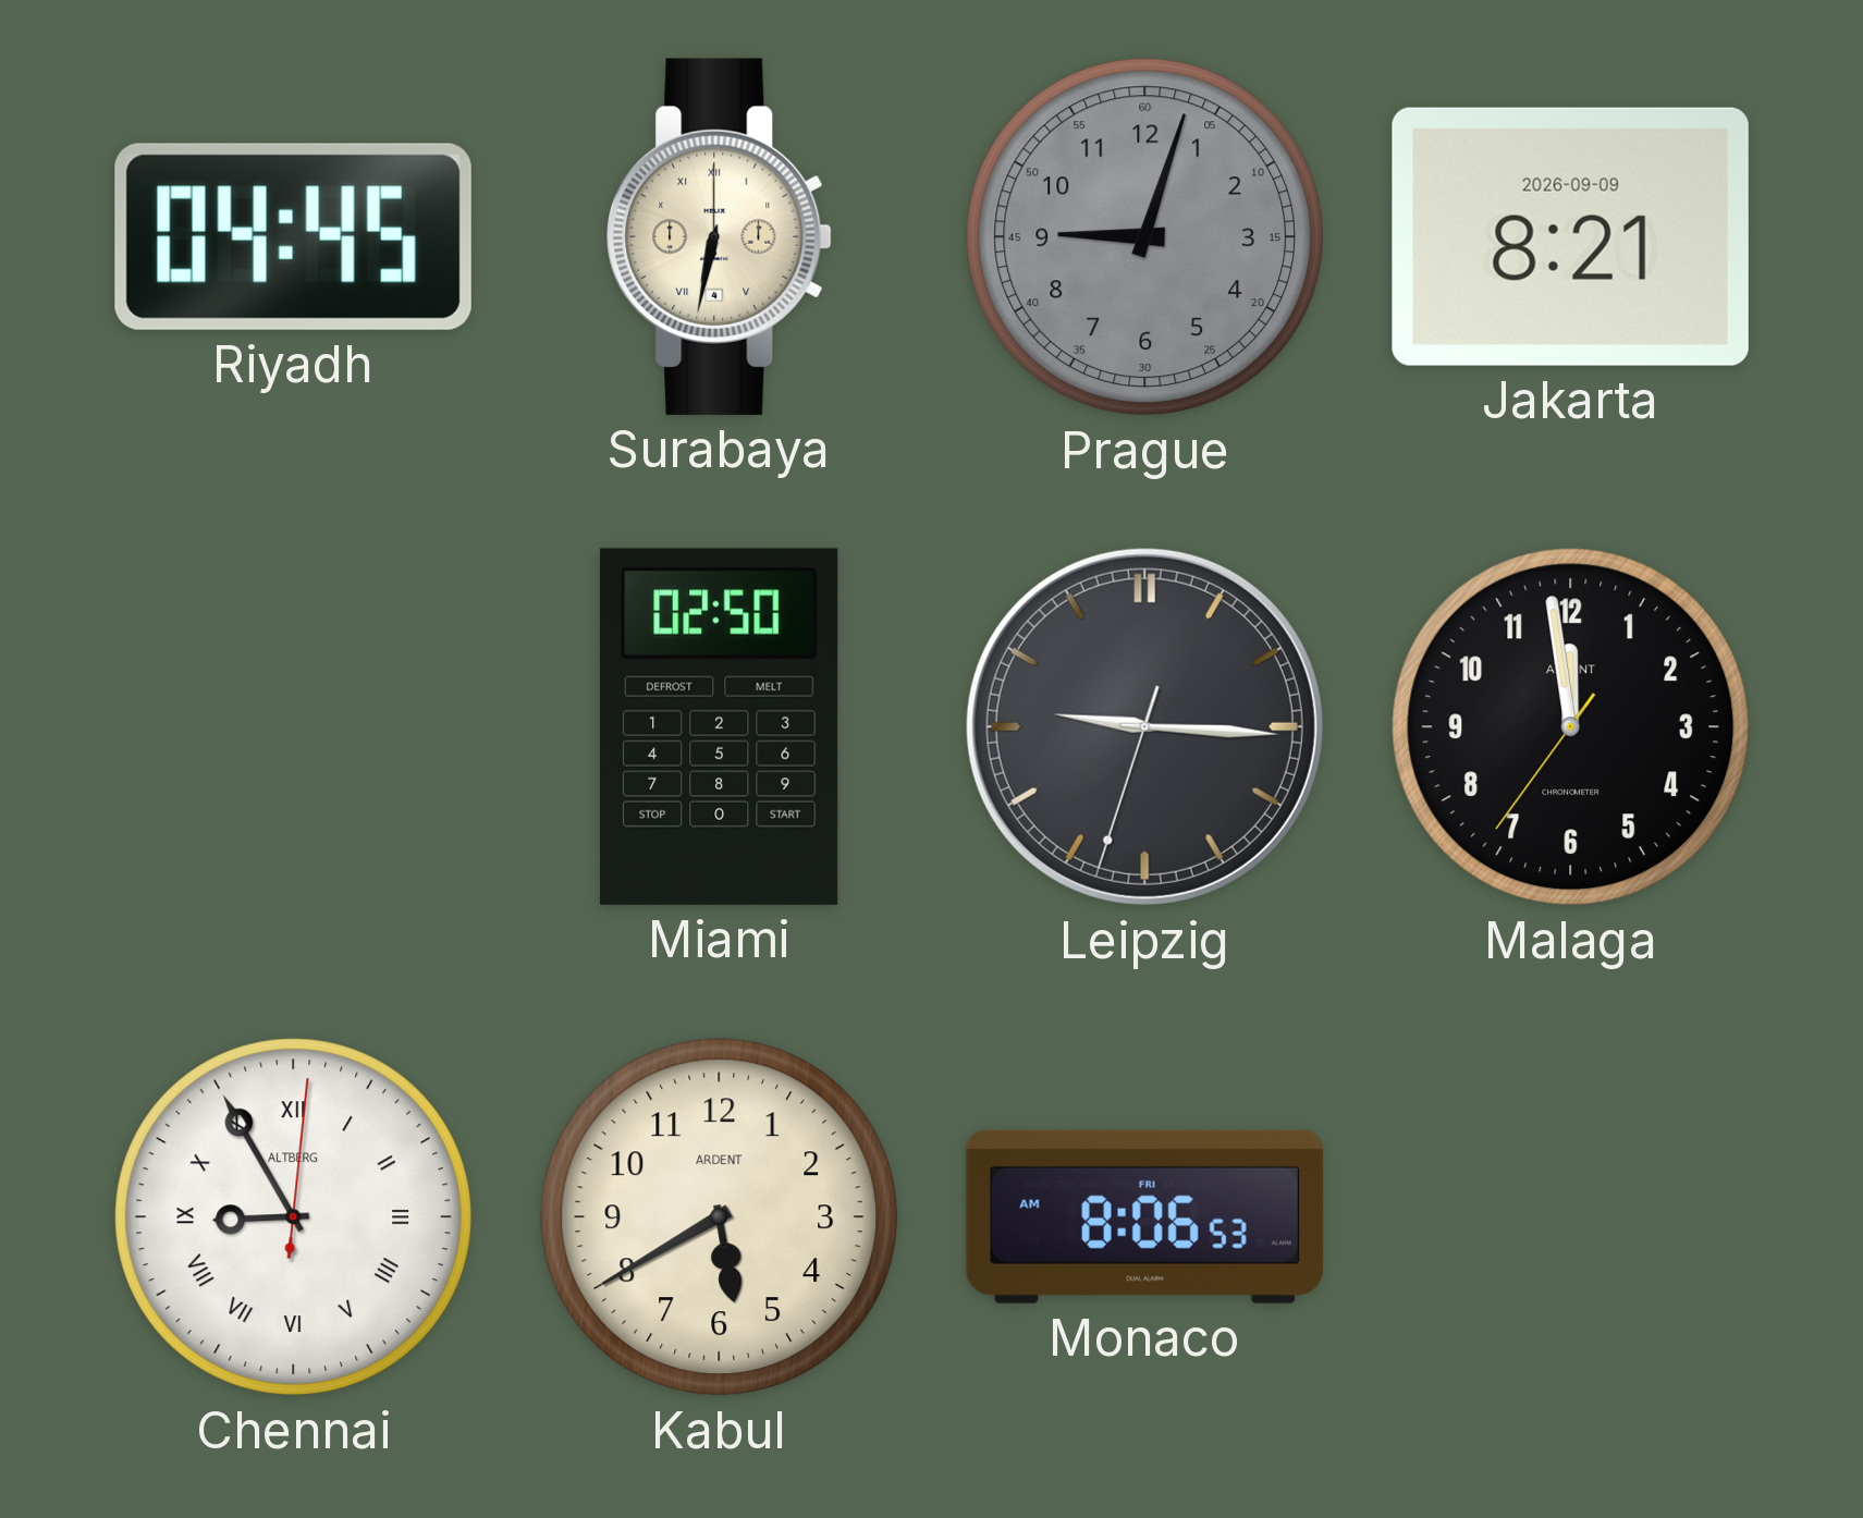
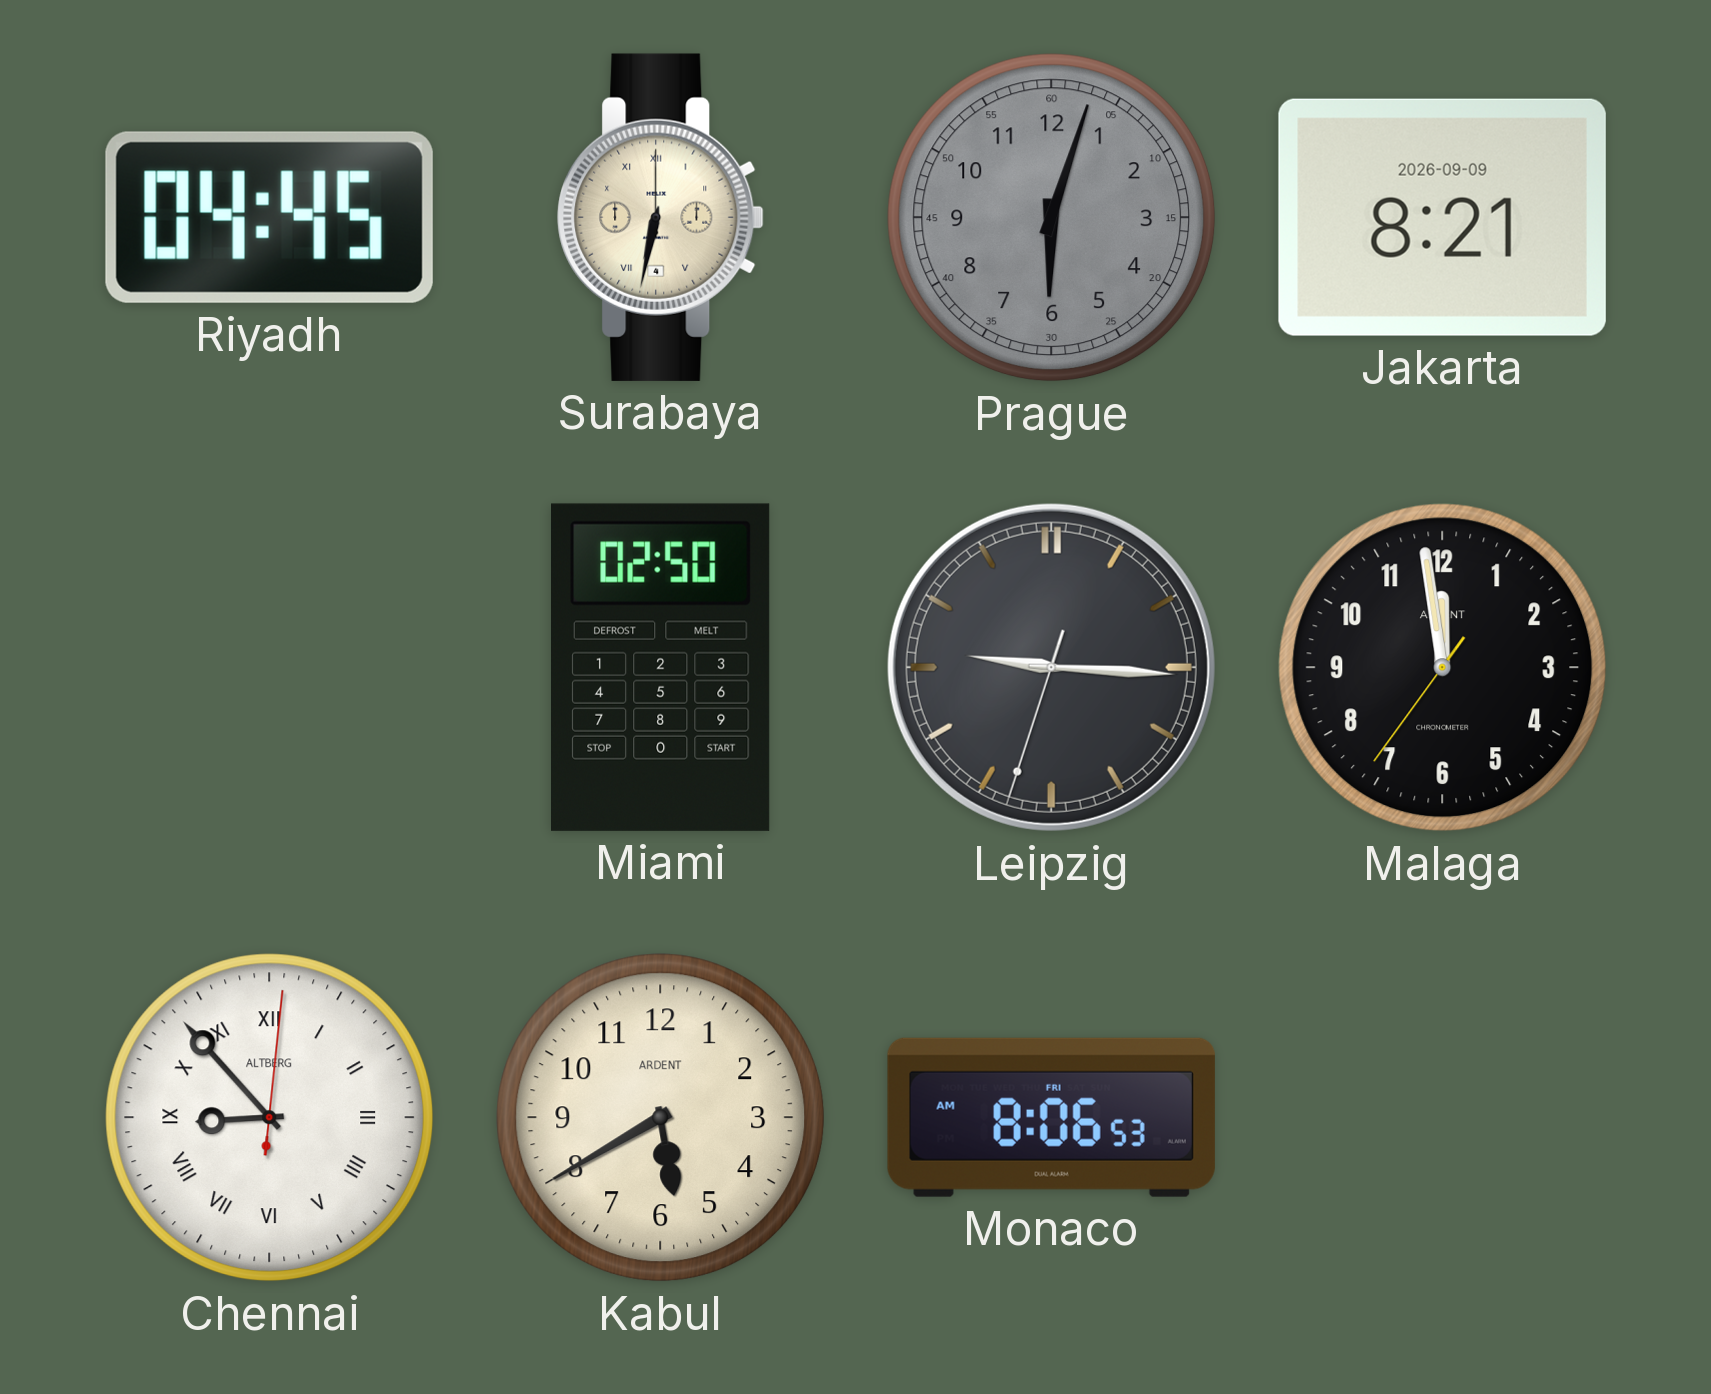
Prague: 9:03 -> 6:03 (1052, 218)
Chennai: 8:55 -> 8:53 (270, 1118)
